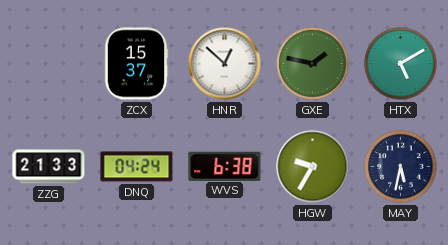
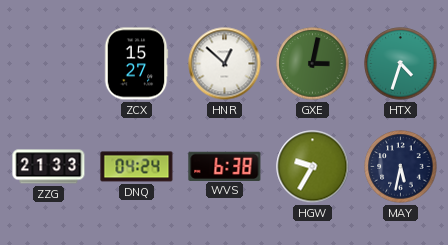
ZCX: 15:37 -> 15:27 (136, 64)
GXE: 1:47 -> 3:02 (313, 64)
HTX: 5:10 -> 4:33 (401, 64)
